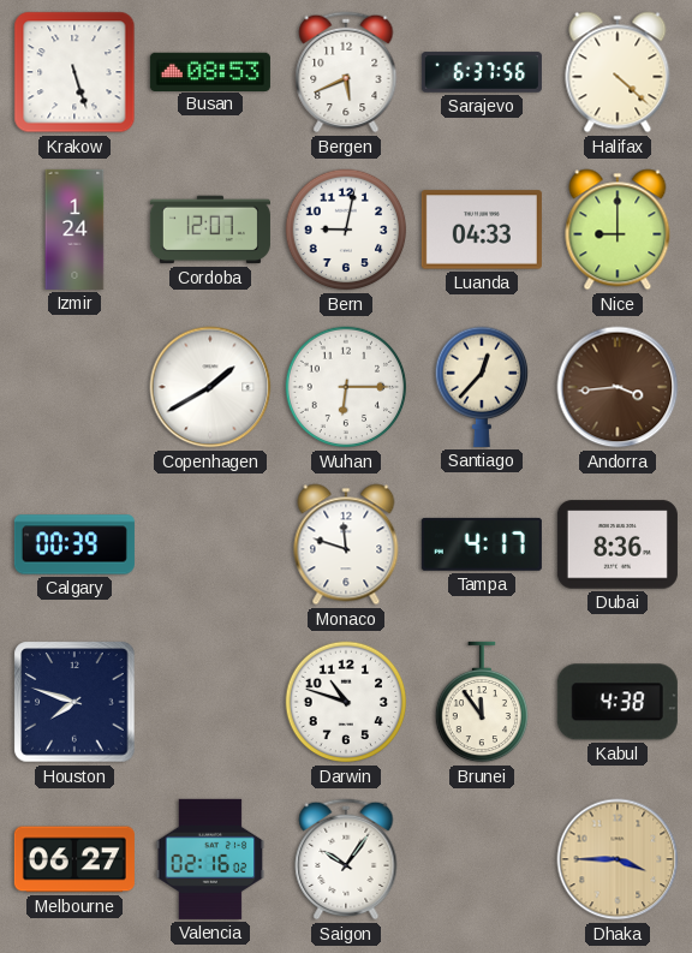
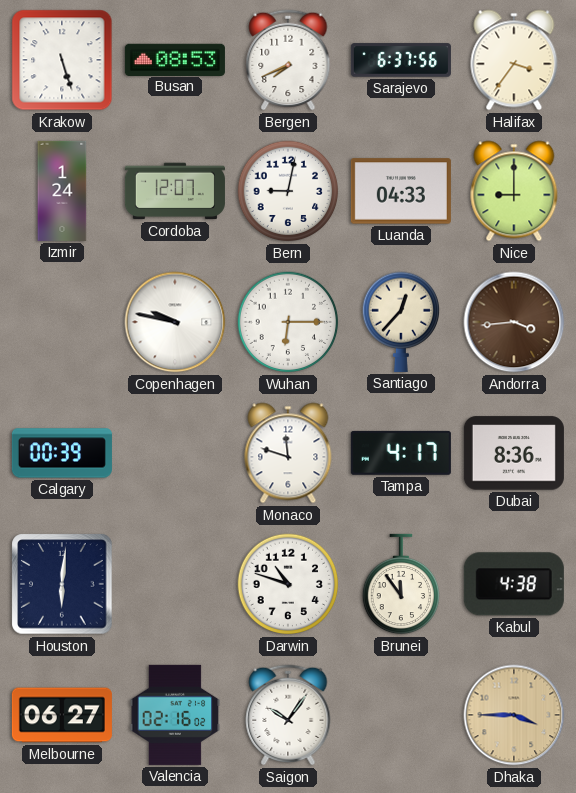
Bergen: 5:41 -> 7:41 (288, 60)
Halifax: 4:22 -> 3:36 (514, 60)
Copenhagen: 1:40 -> 9:47 (175, 322)
Houston: 7:48 -> 6:01 (62, 584)
